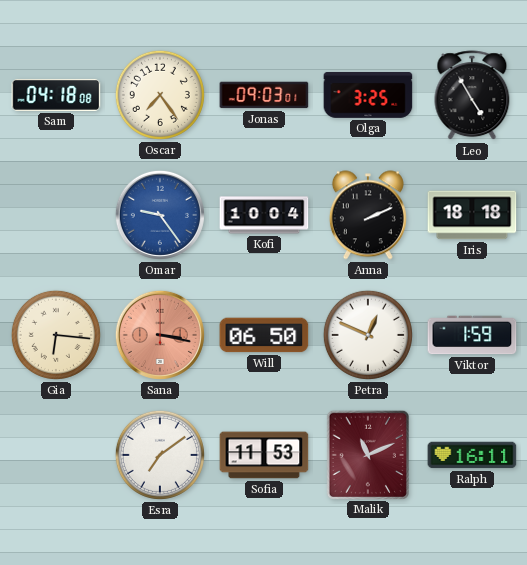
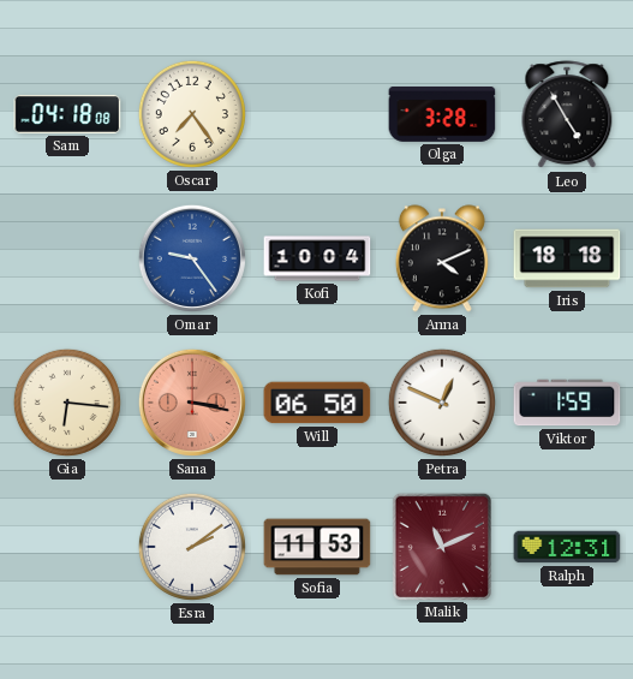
Jonas: 09:03 -> none (264, 95)
Olga: 3:25 -> 3:28 (442, 114)
Anna: 2:11 -> 4:11 (442, 258)
Esra: 7:09 -> 2:09 (192, 547)
Ralph: 16:11 -> 12:31 (567, 547)
